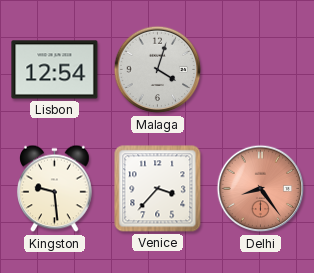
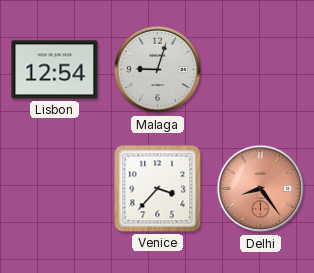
Malaga: 4:03 -> 9:03 (158, 70)
Kingston: 9:29 -> none (55, 189)
